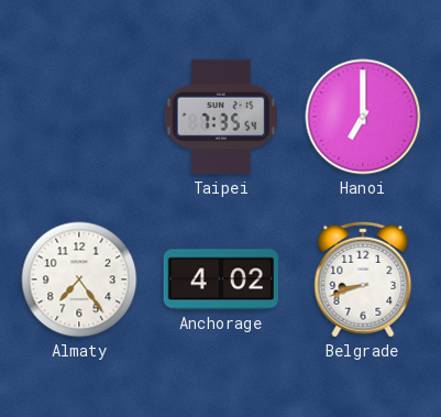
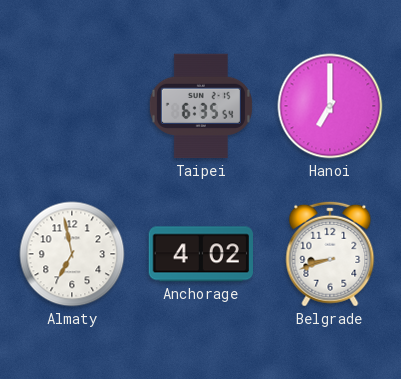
Taipei: 7:35 -> 6:35 (201, 106)
Almaty: 7:24 -> 6:58 (72, 254)
